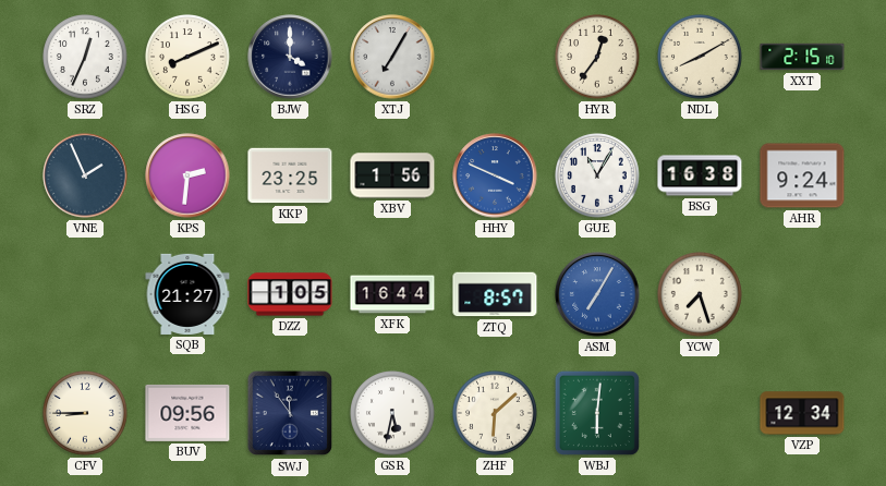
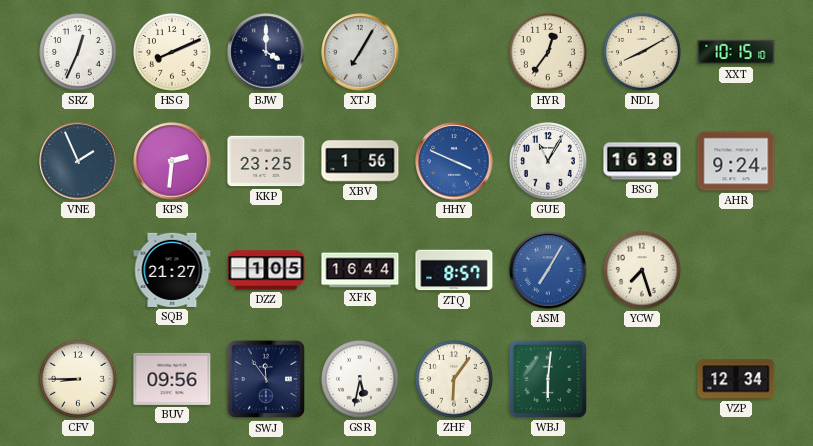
XXT: 2:15 -> 10:15 (736, 52)
ZHF: 6:08 -> 6:06 (455, 380)
